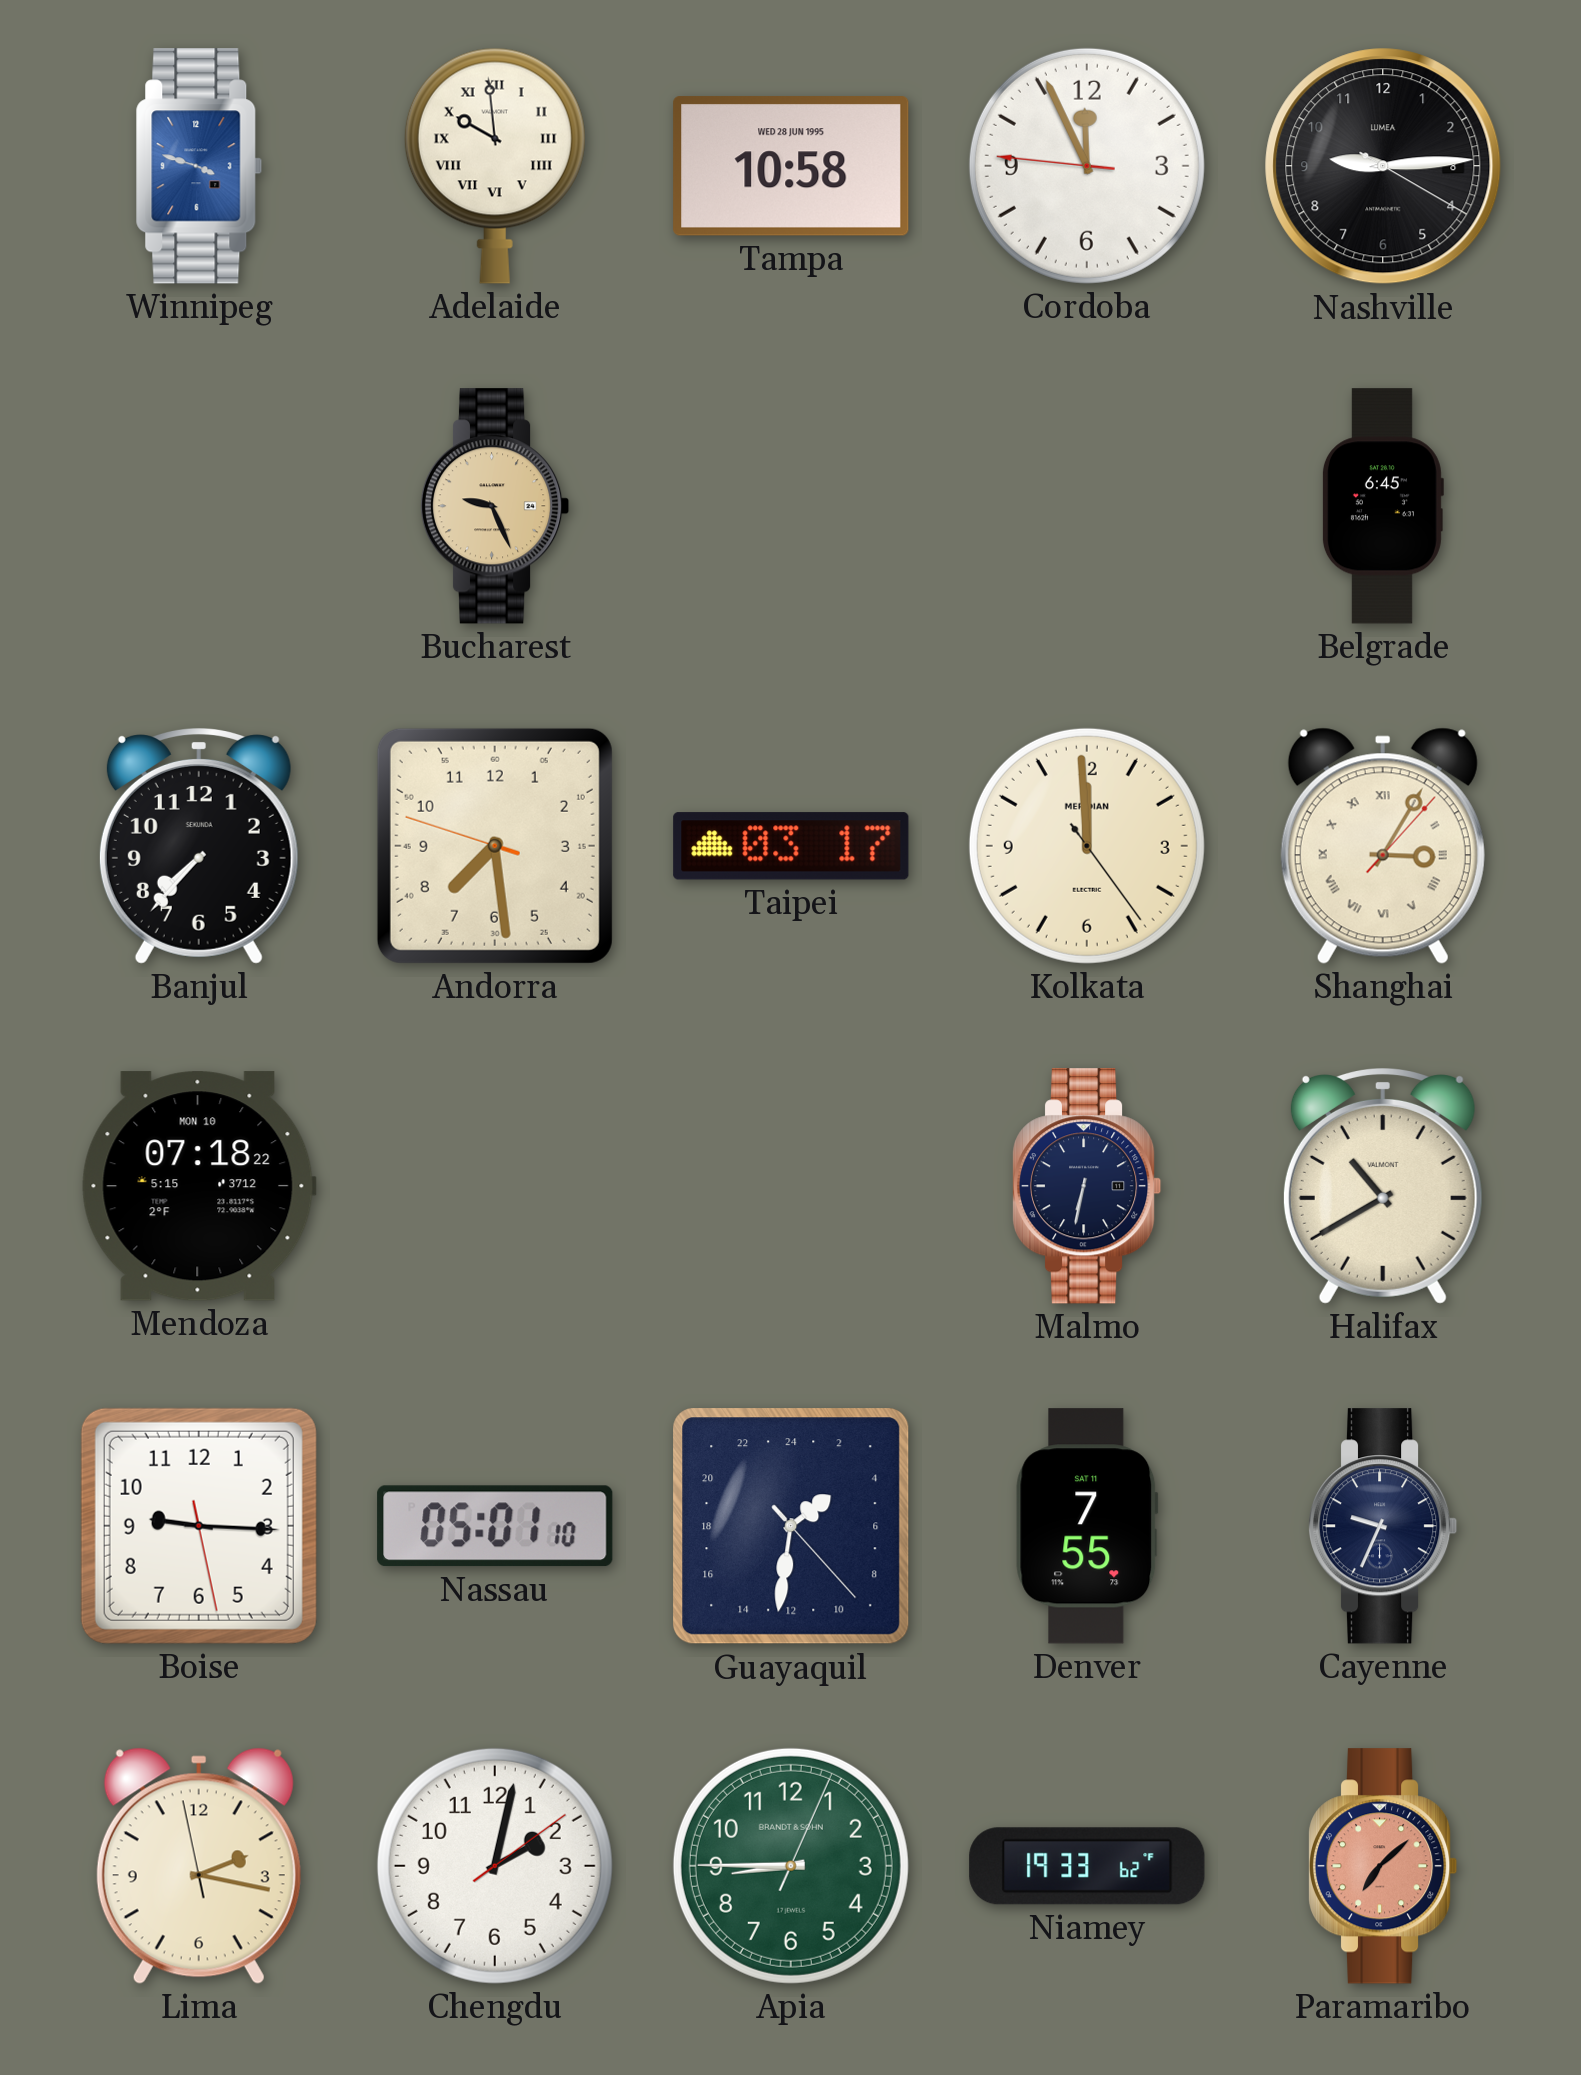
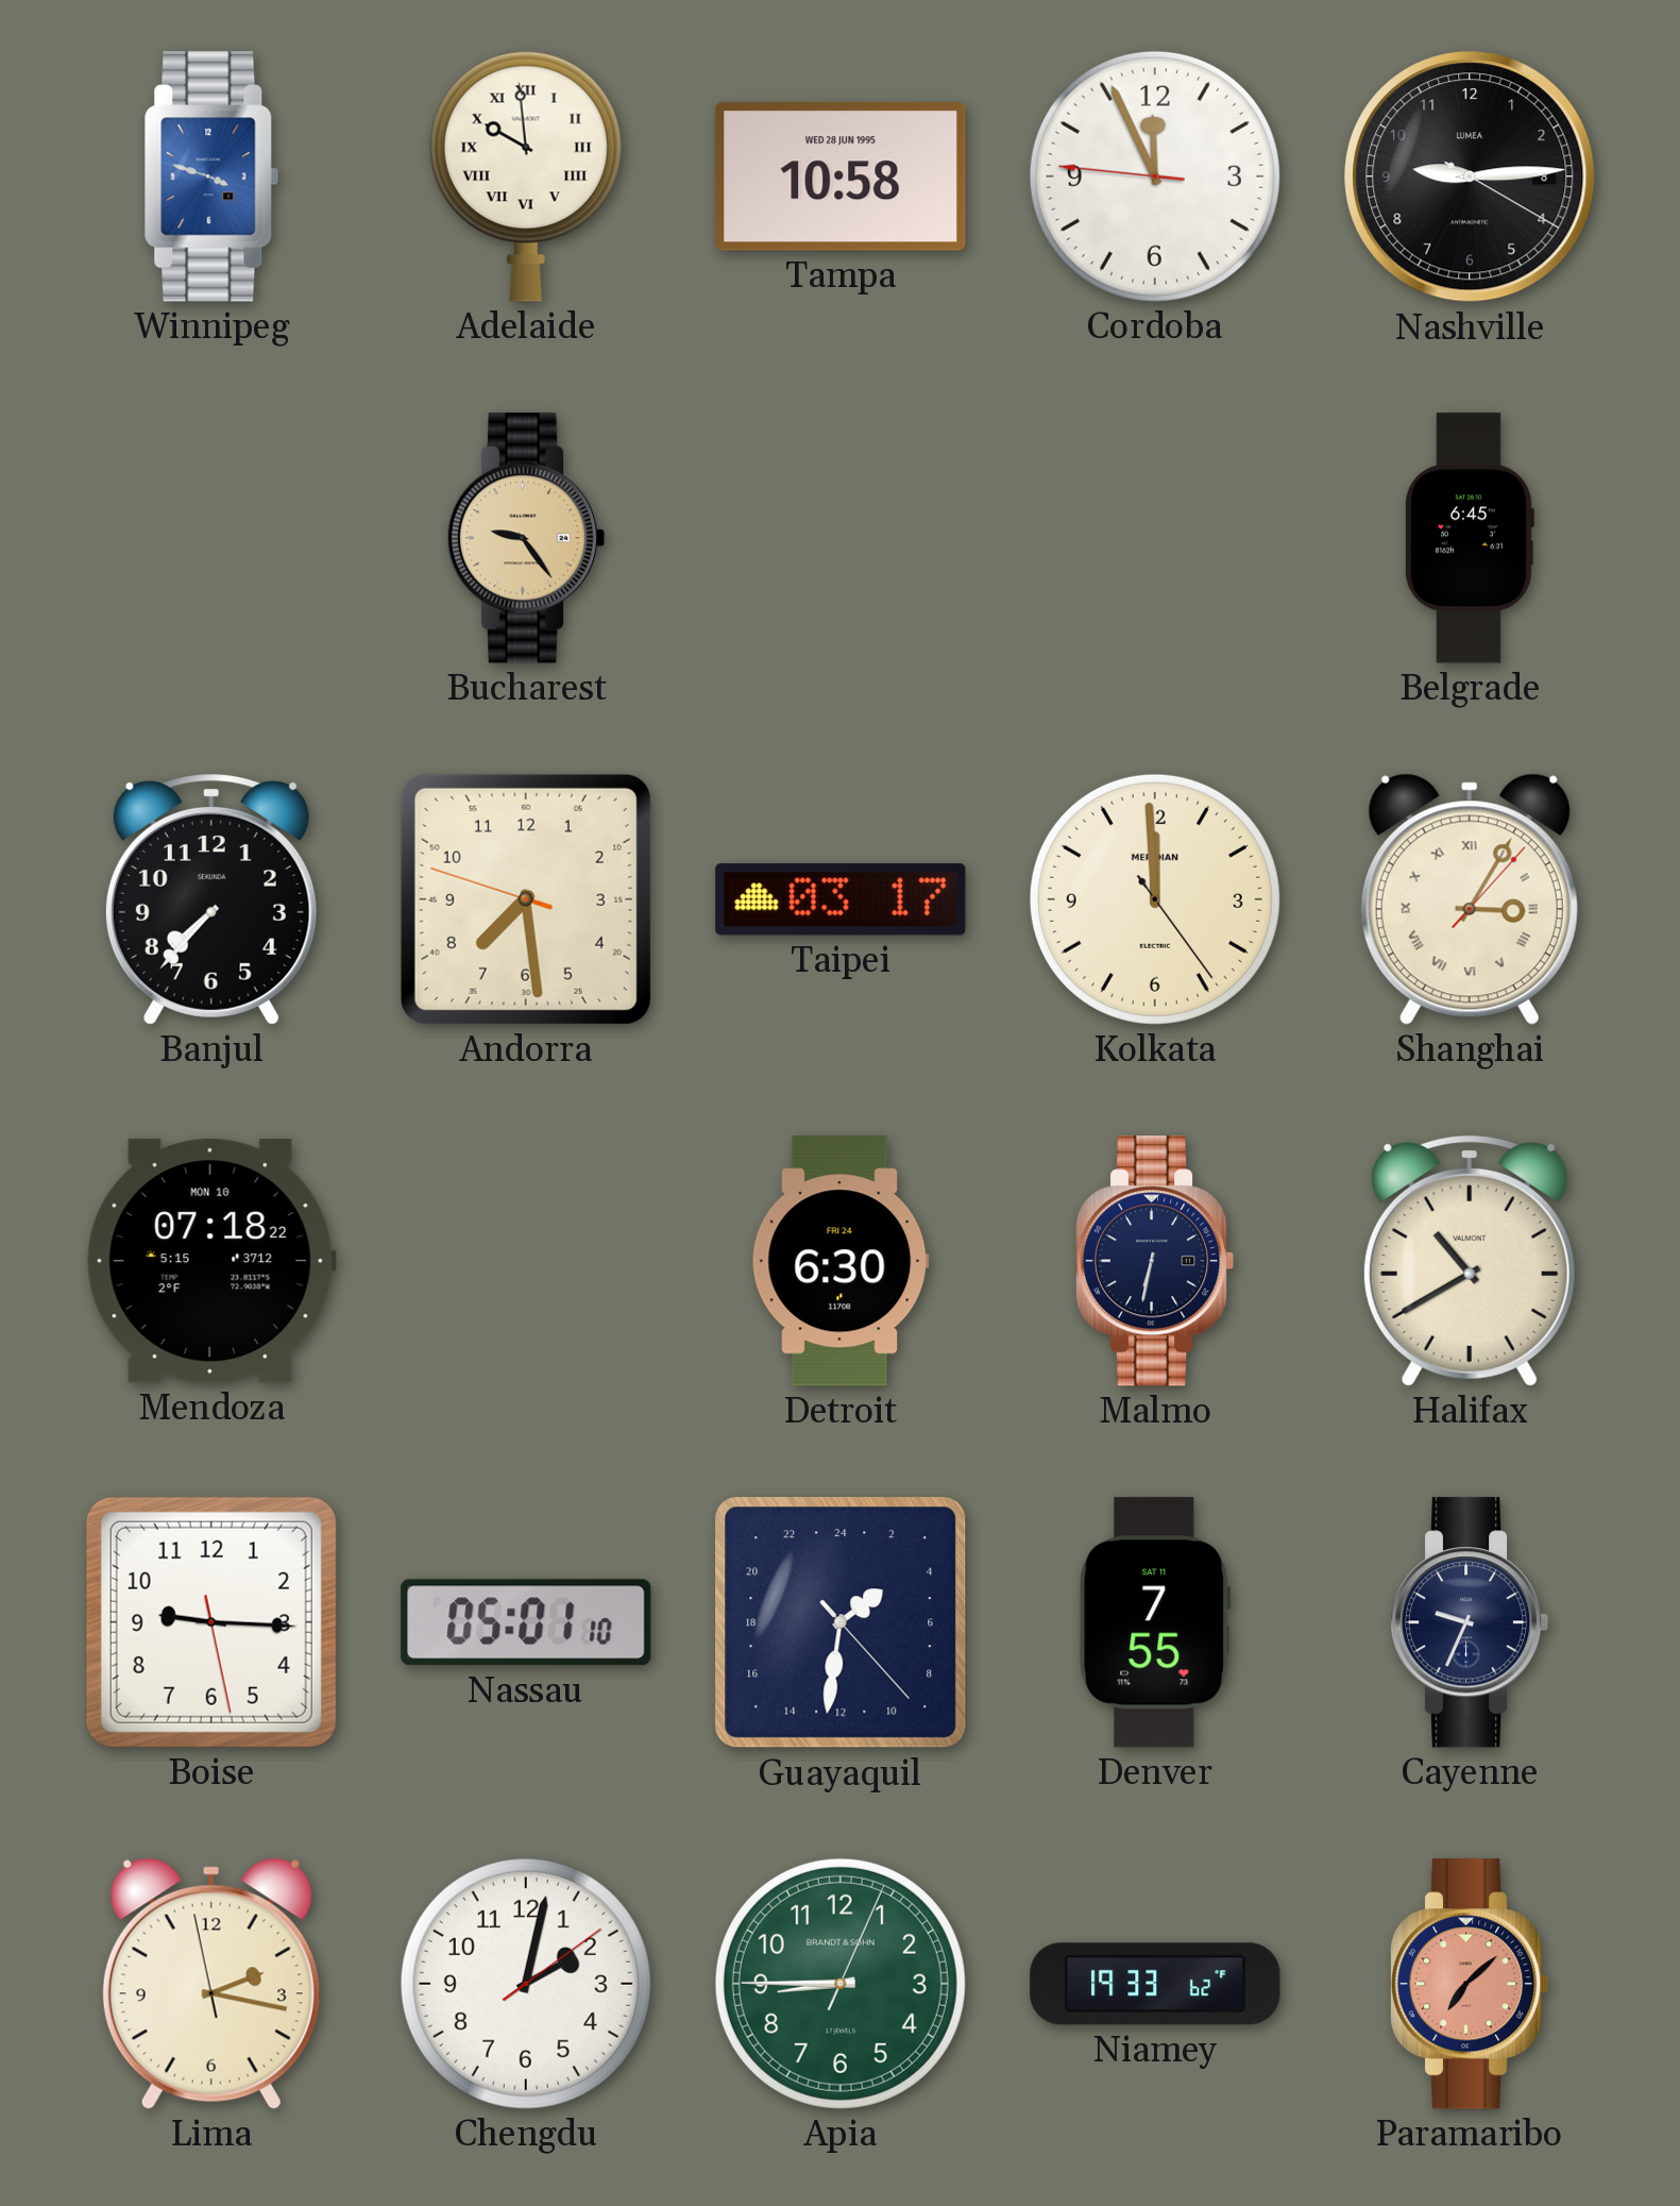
Bucharest: 9:26 -> 9:24 (526, 538)
Detroit: none -> 6:30 (841, 1261)
